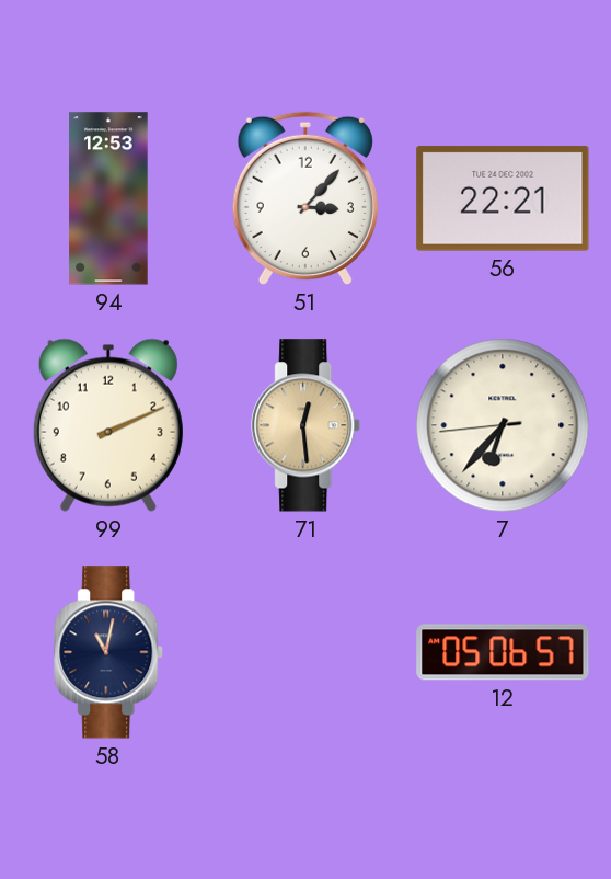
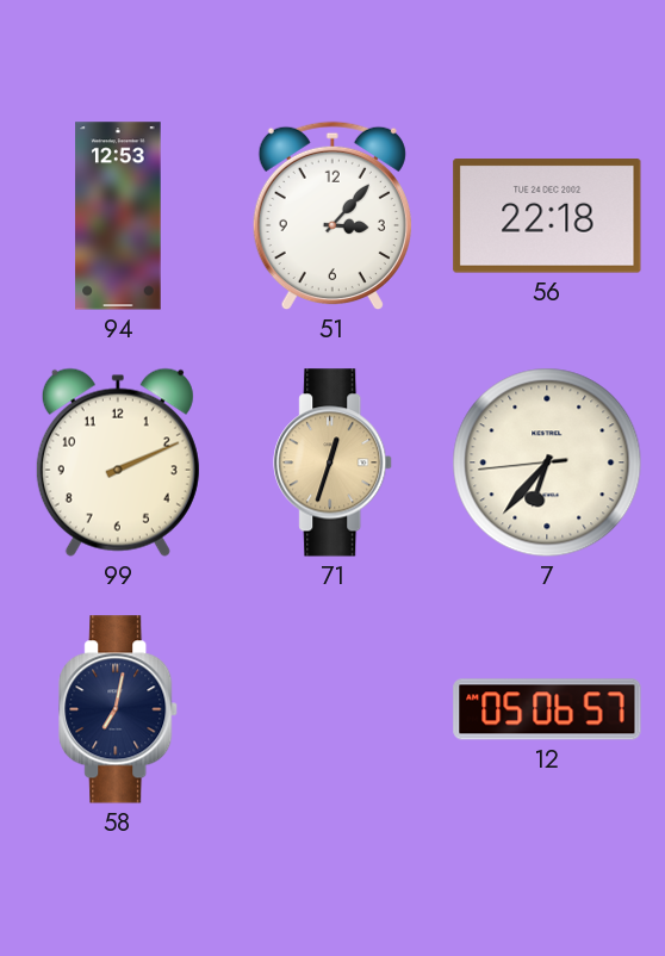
56: 22:21 -> 22:18 (547, 216)
71: 12:29 -> 12:33 (334, 463)
58: 11:02 -> 7:02 (119, 709)
